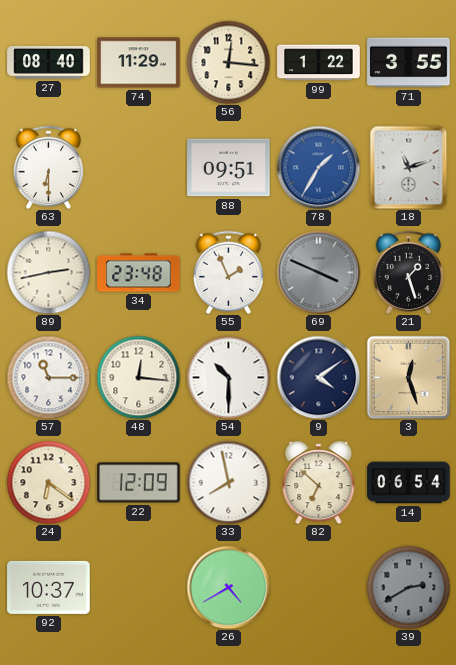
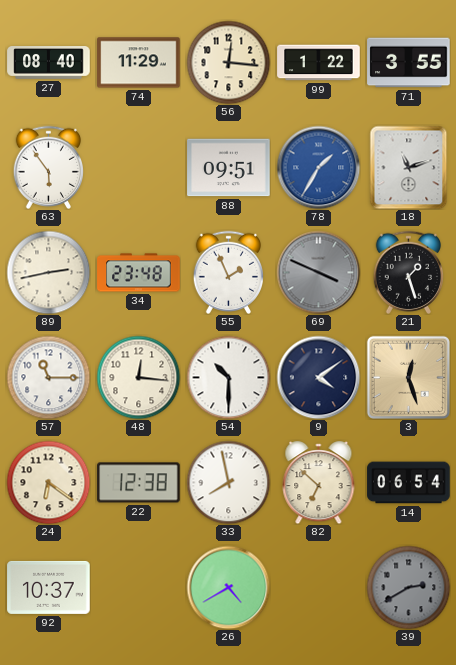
63: 6:30 -> 5:54 (48, 167)
22: 12:09 -> 12:38 (139, 483)
